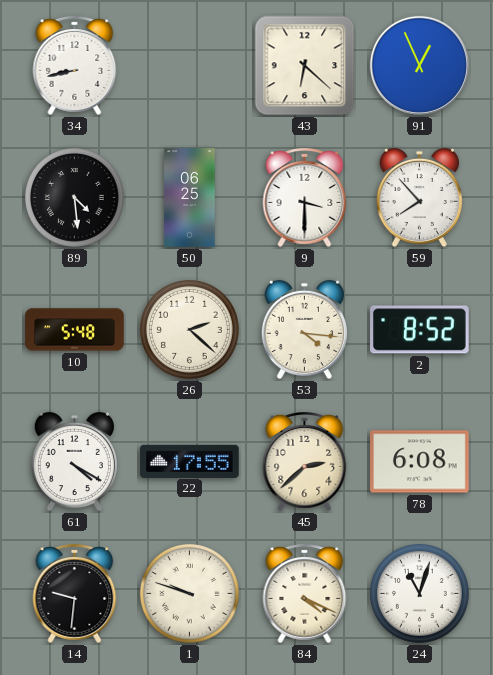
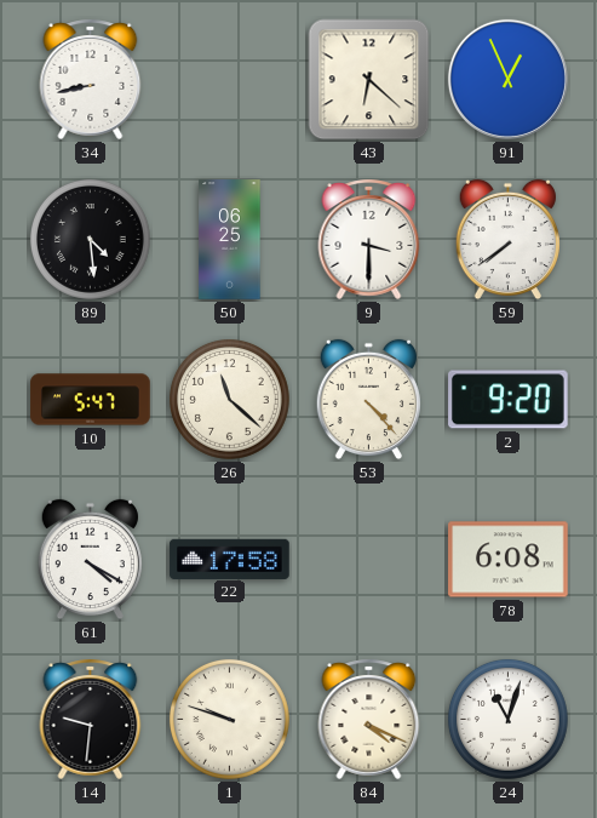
59: 7:53 -> 7:39 (507, 240)
10: 5:48 -> 5:47 (91, 400)
26: 2:22 -> 11:22 (229, 399)
53: 4:16 -> 4:23 (368, 400)
2: 8:52 -> 9:20 (509, 400)
22: 17:55 -> 17:58 (230, 559)
45: 2:38 -> none (305, 461)
